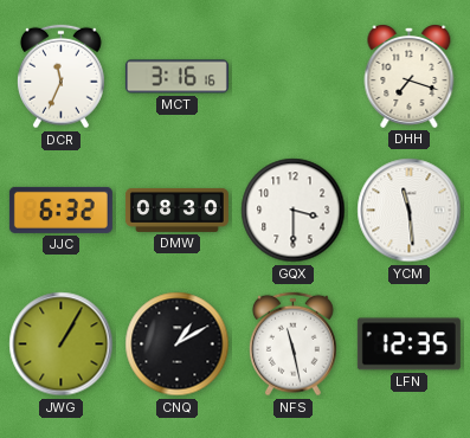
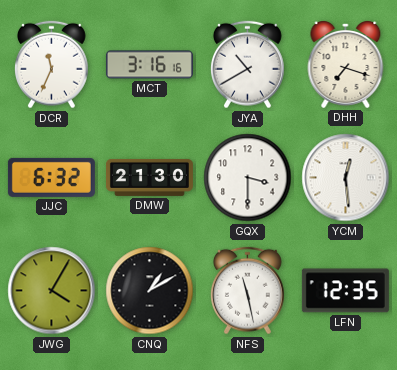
JYA: none -> 10:40 (247, 65)
DMW: 08:30 -> 21:30 (149, 177)
YCM: 11:29 -> 12:29 (346, 178)
JWG: 1:05 -> 4:05 (52, 291)
